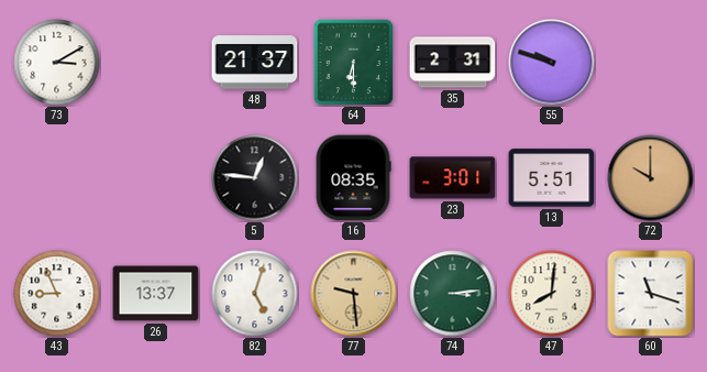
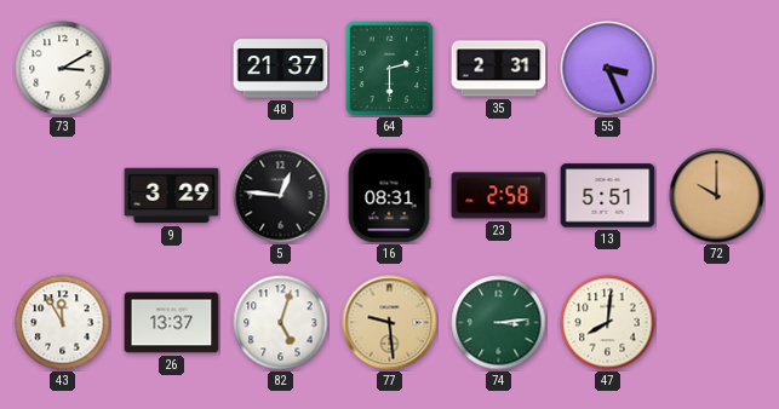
64: 6:30 -> 2:30 (390, 68)
55: 9:48 -> 3:26 (608, 69)
9: none -> 3:29 (172, 196)
16: 08:35 -> 08:31 (389, 196)
23: 3:01 -> 2:58 (499, 196)
43: 8:56 -> 11:55 (63, 323)
60: 11:18 -> none (651, 294)
